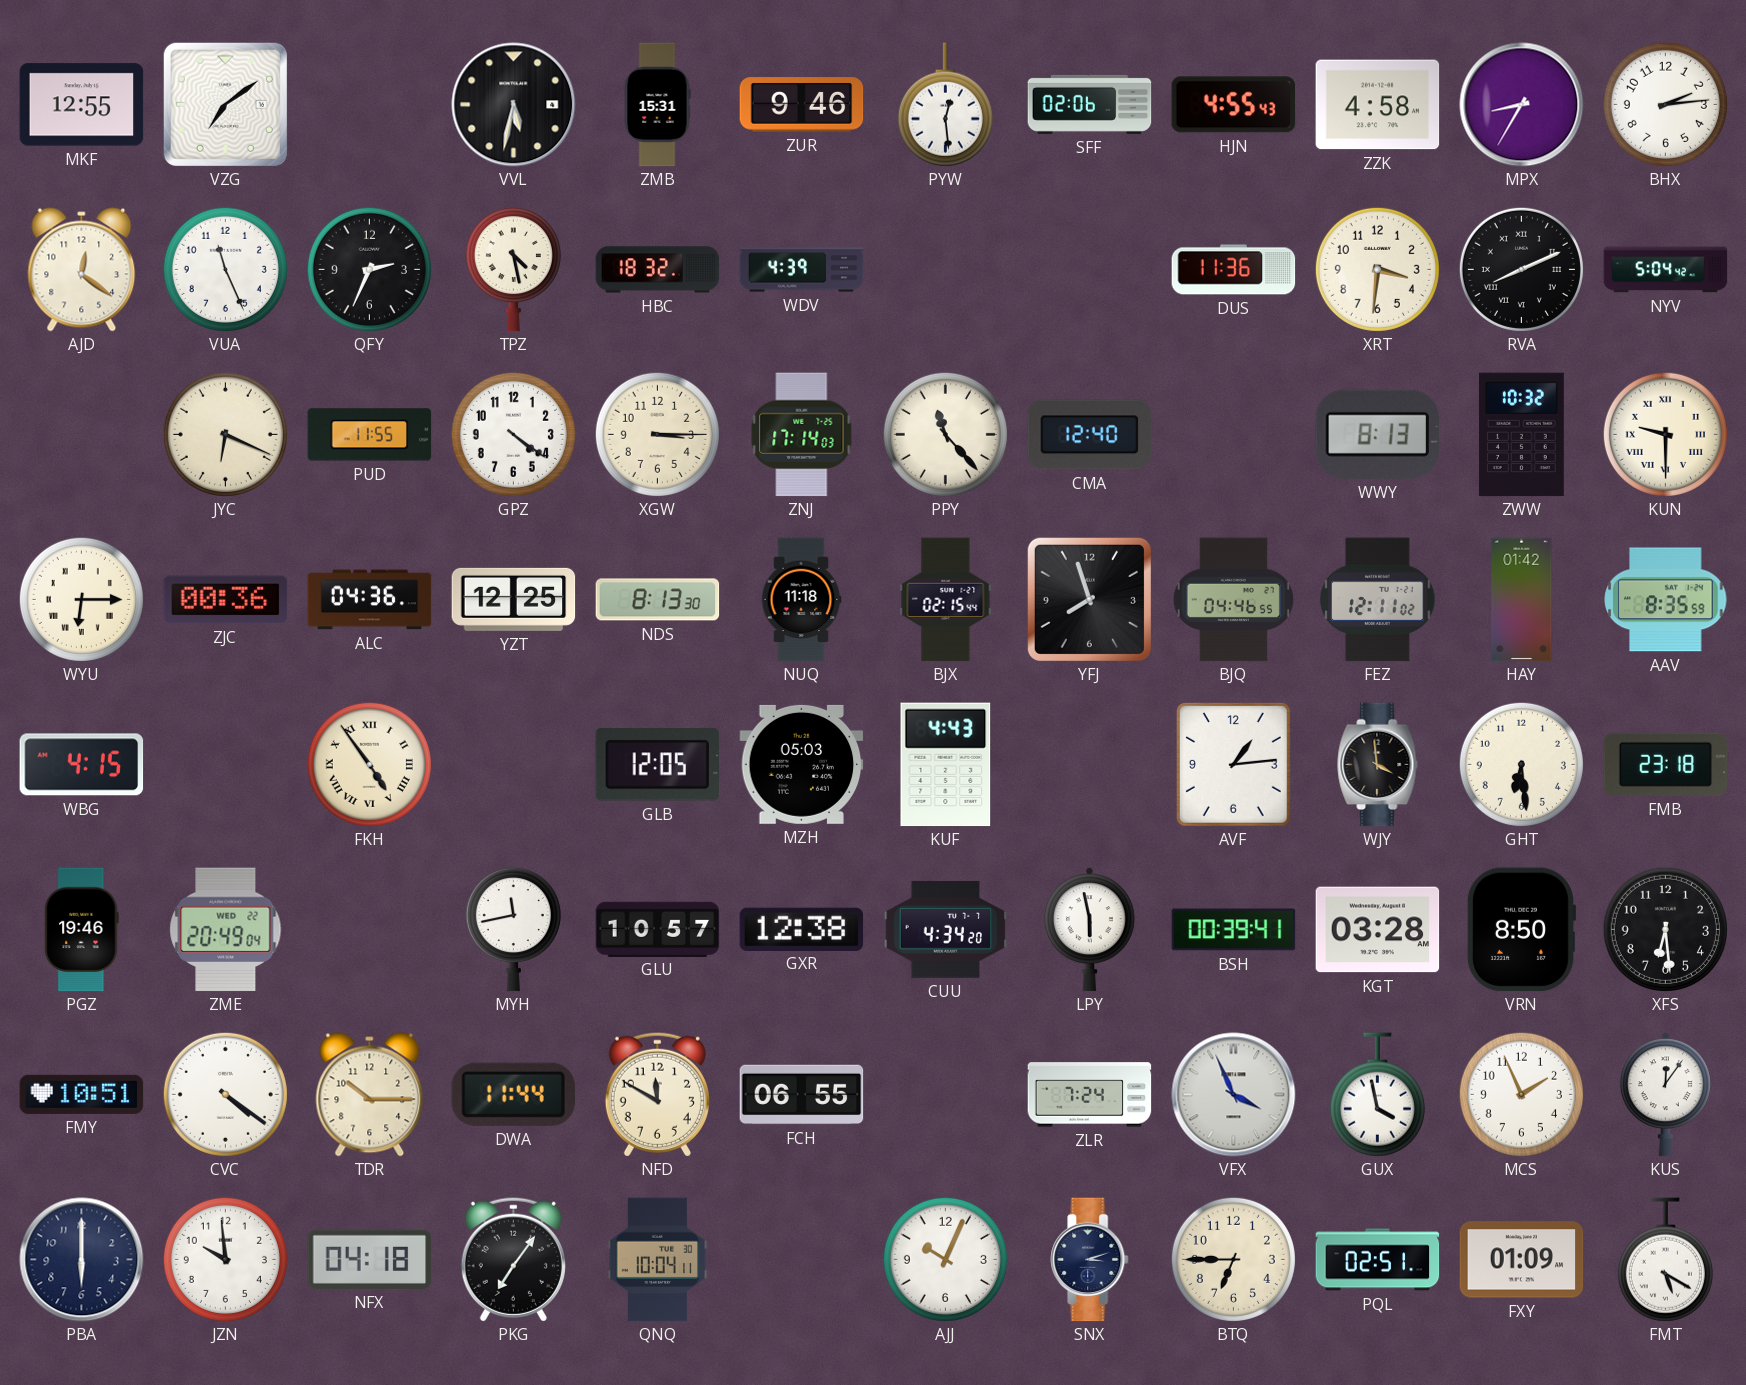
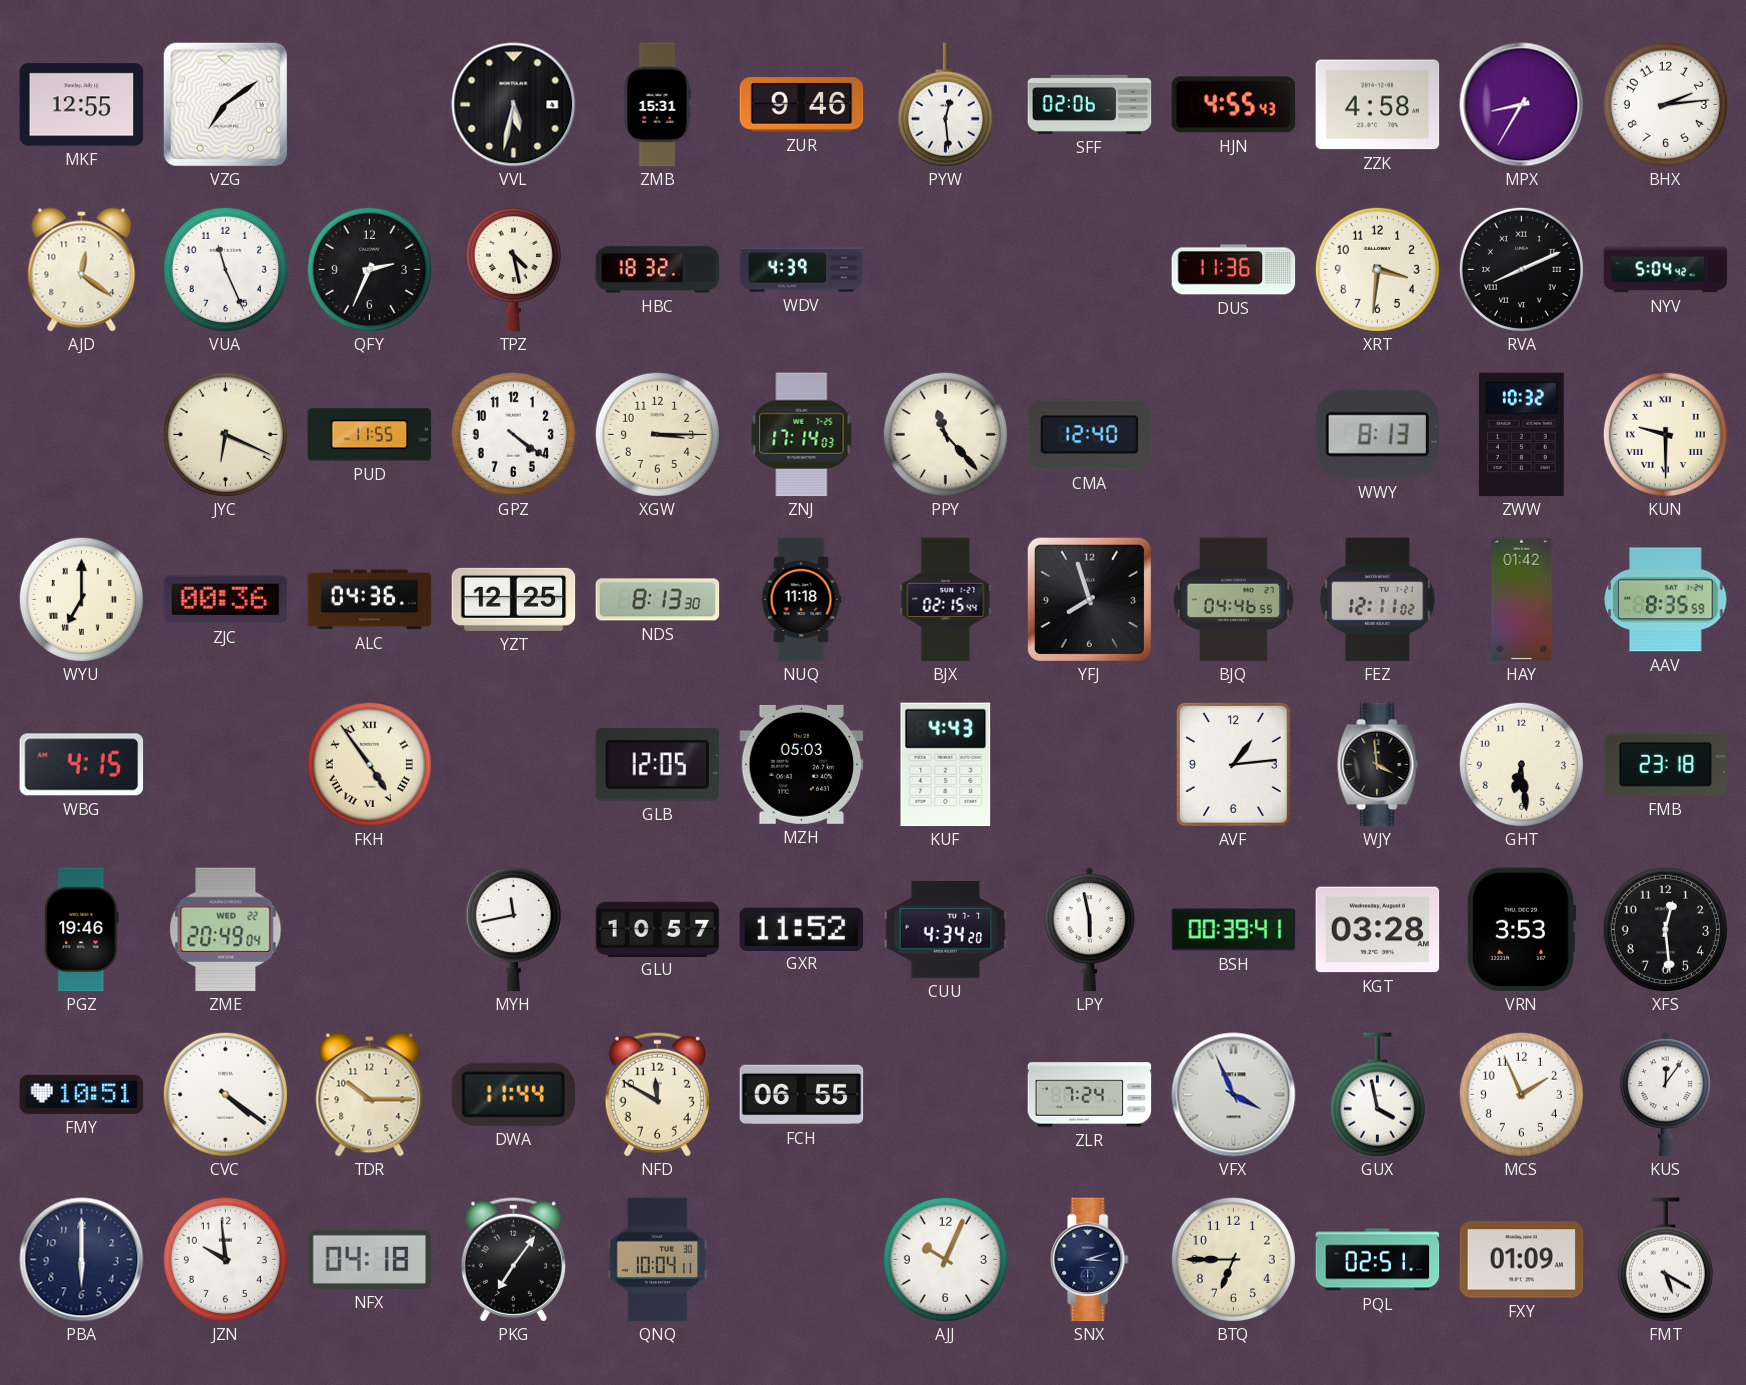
WYU: 6:15 -> 7:00 (81, 599)
GXR: 12:38 -> 11:52 (802, 929)
VRN: 8:50 -> 3:53 (1520, 930)
XFS: 6:29 -> 12:29 (1665, 929)
